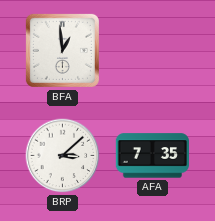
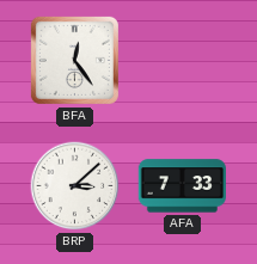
BFA: 12:59 -> 12:24 (74, 60)
AFA: 7:35 -> 7:33 (182, 186)
